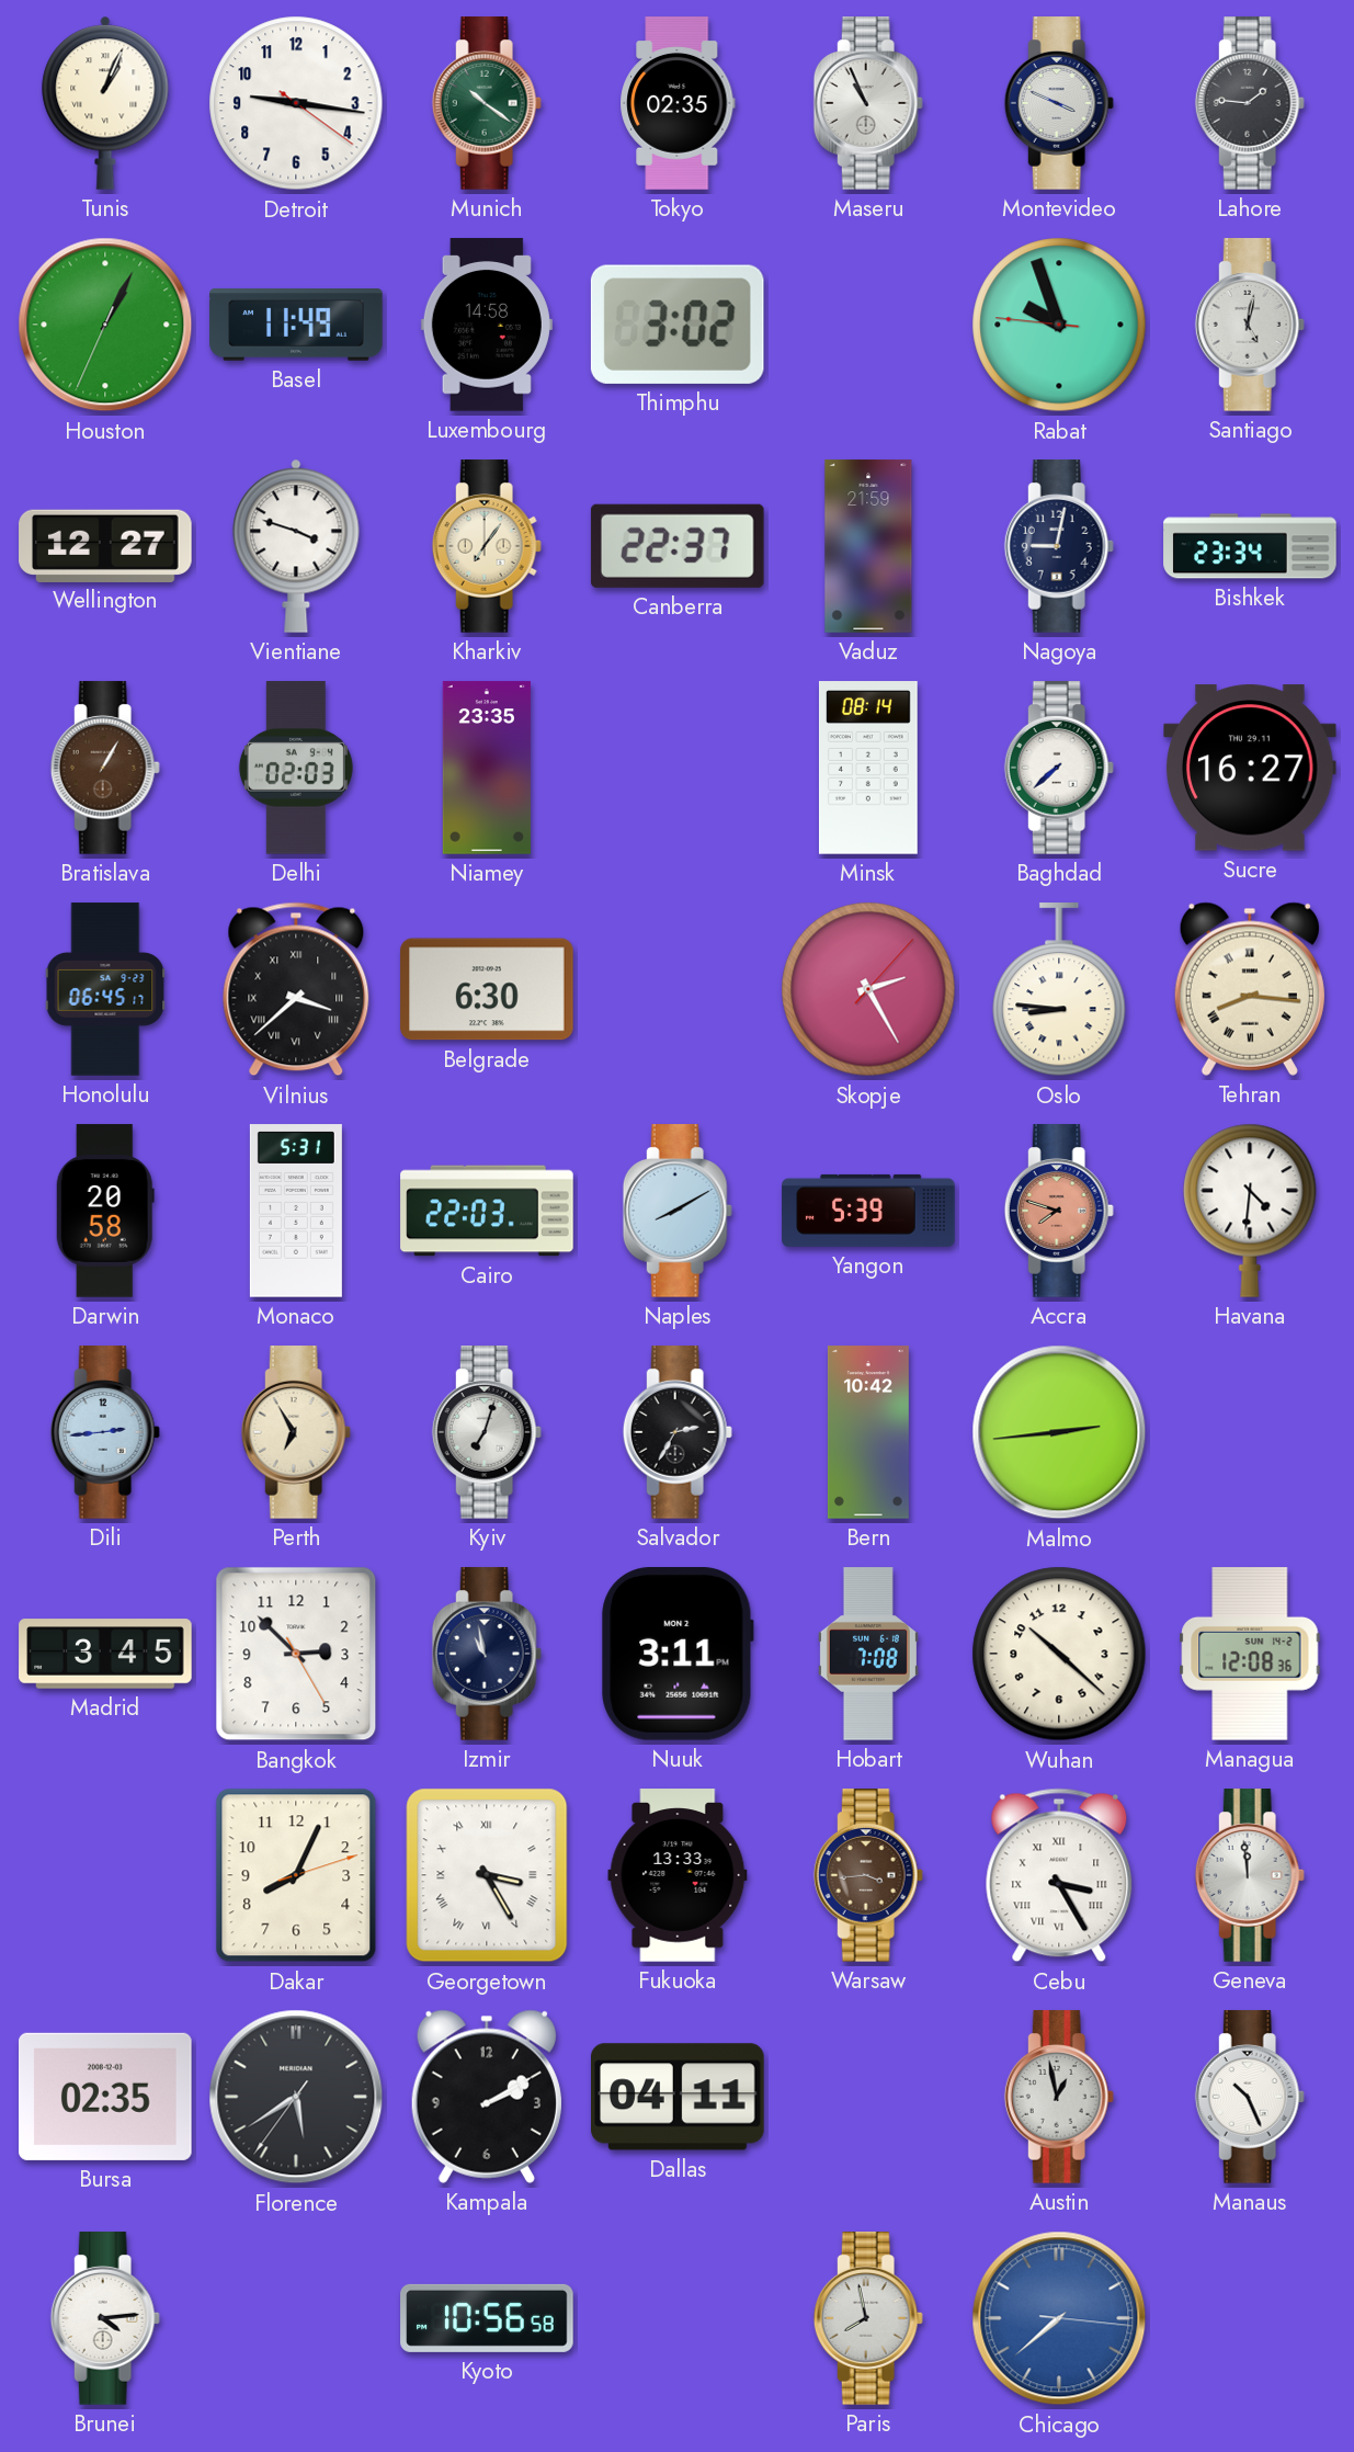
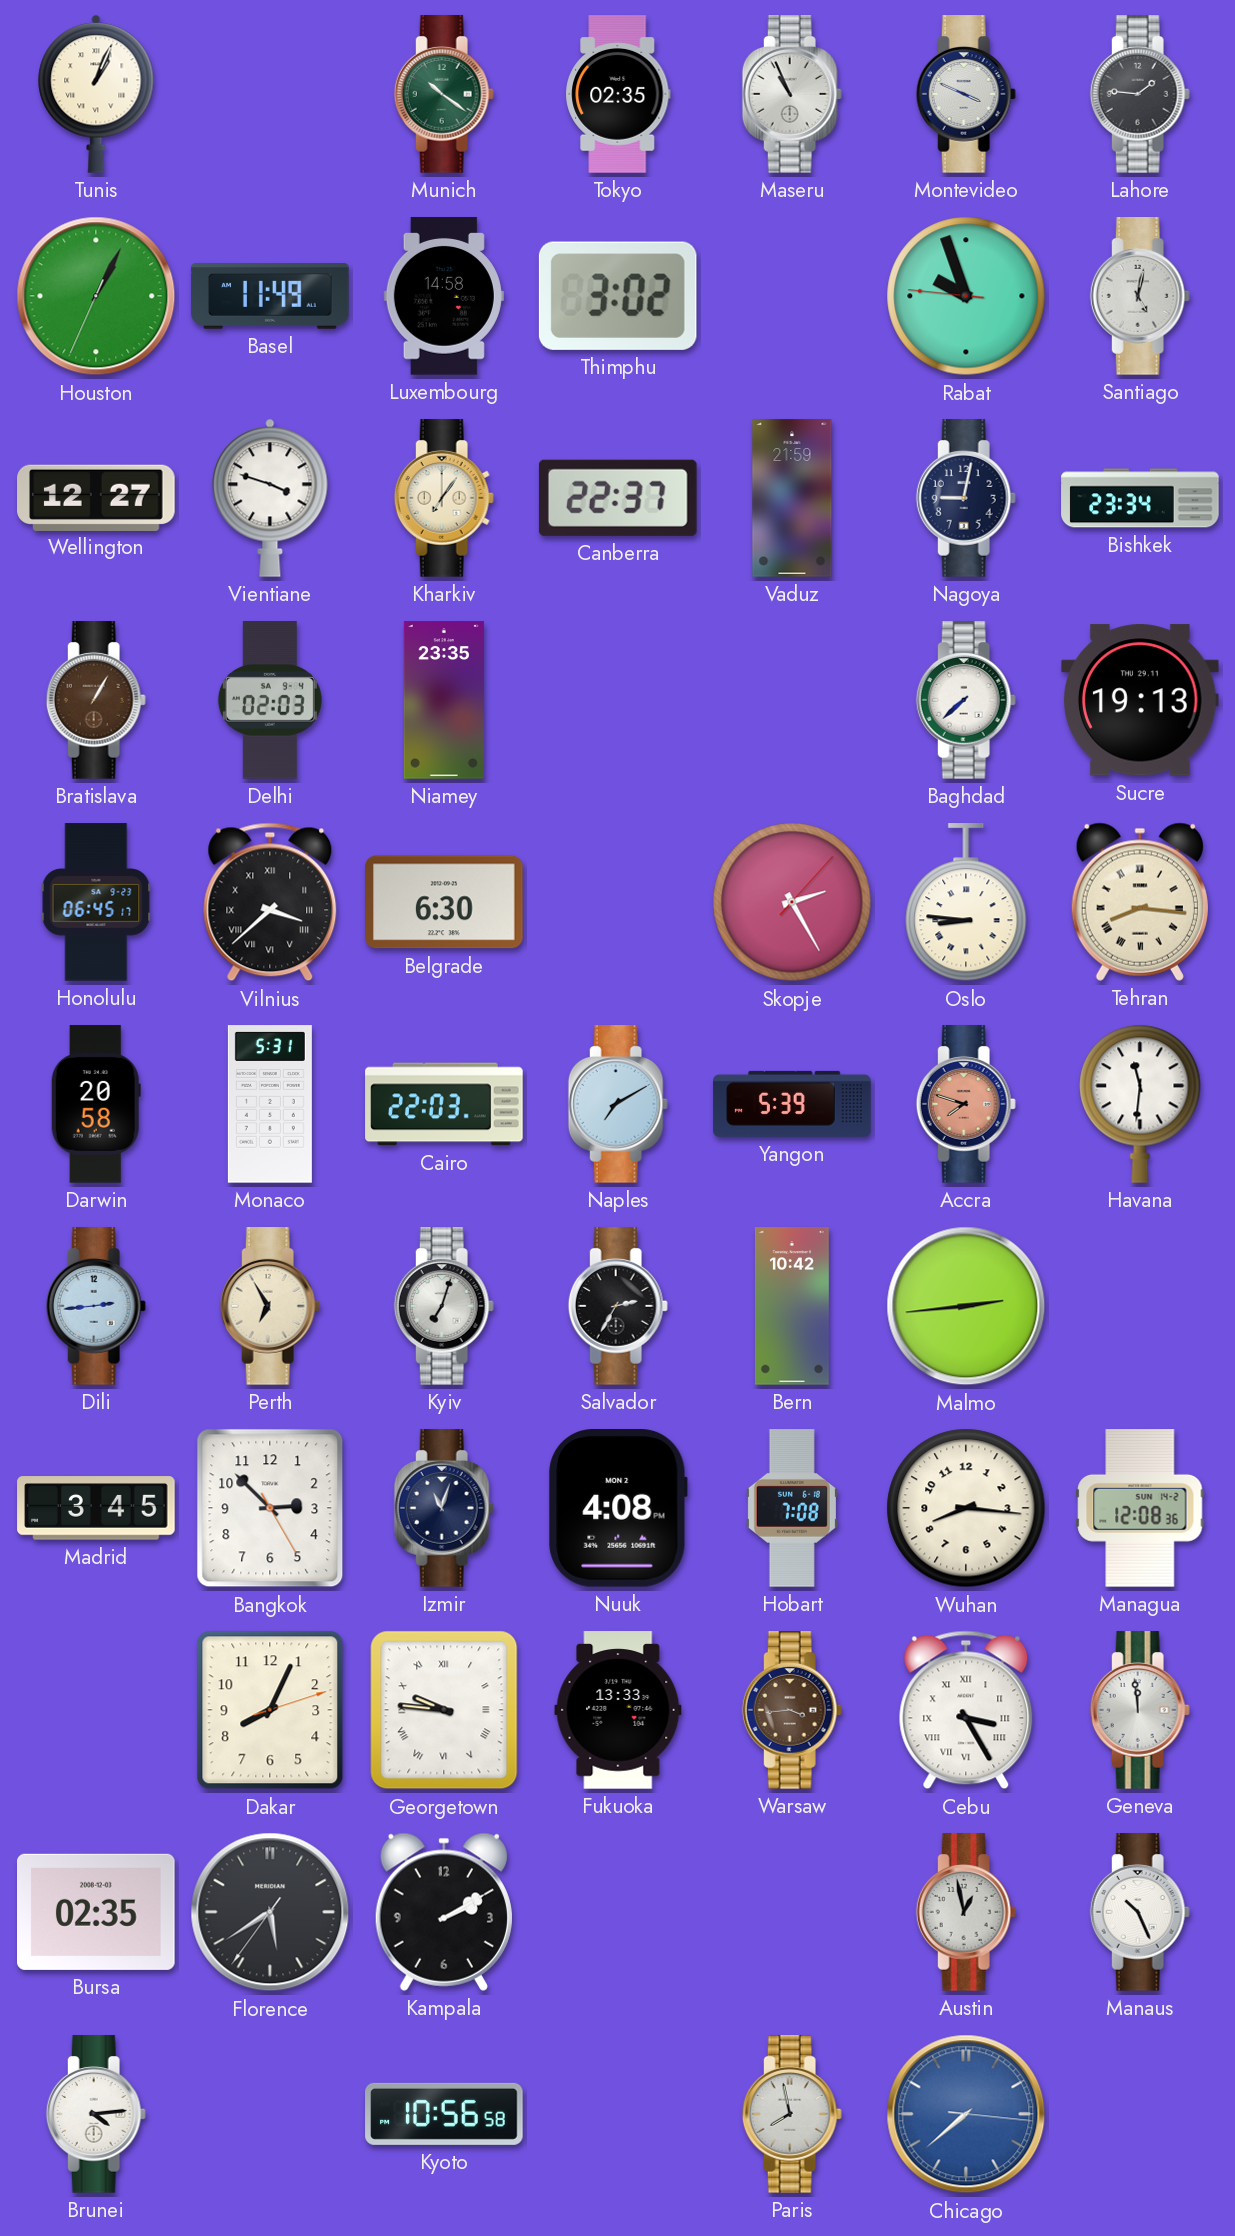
Detroit: 9:16 -> none (296, 103)
Minsk: 08:14 -> none (868, 768)
Sucre: 16:27 -> 19:13 (1141, 700)
Naples: 8:10 -> 7:10 (618, 1104)
Havana: 4:31 -> 11:31 (1140, 1104)
Izmir: 10:58 -> 11:03 (444, 1508)
Nuuk: 3:11 -> 4:08 (618, 1509)
Wuhan: 10:22 -> 8:16 (966, 1508)
Georgetown: 3:25 -> 9:46 (444, 1710)
Dallas: 04:11 -> none (679, 2097)
